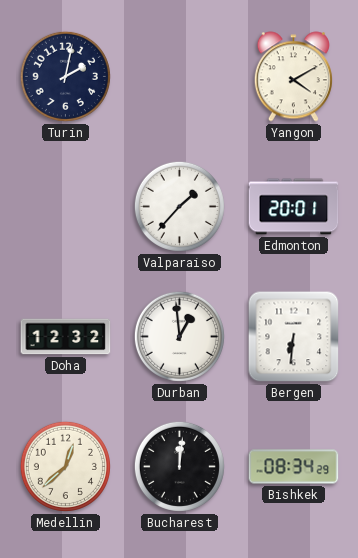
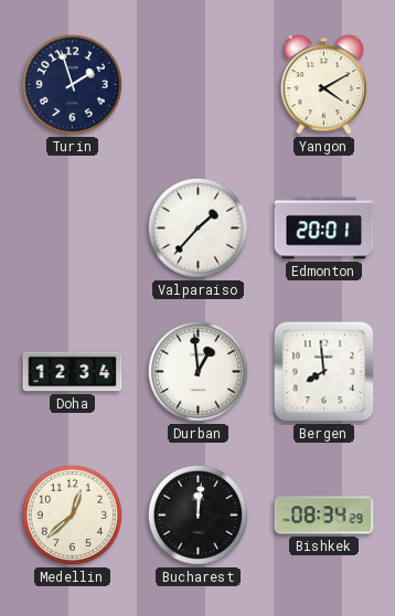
Turin: 2:02 -> 1:57 (72, 84)
Doha: 12:32 -> 12:34 (73, 372)
Bergen: 6:31 -> 7:59 (324, 372)
